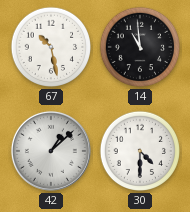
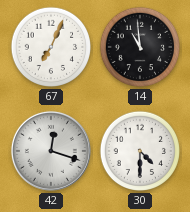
67: 10:28 -> 7:04 (51, 47)
42: 1:08 -> 12:18 (51, 151)
